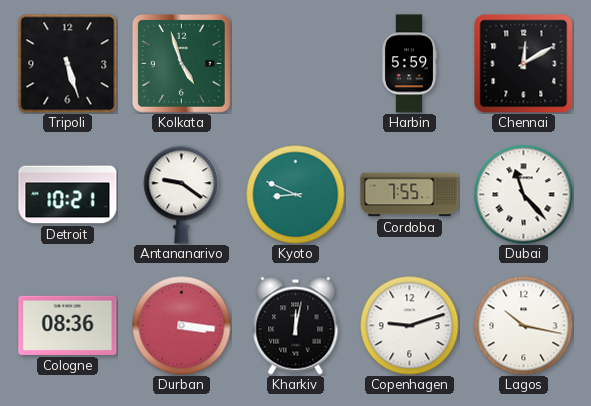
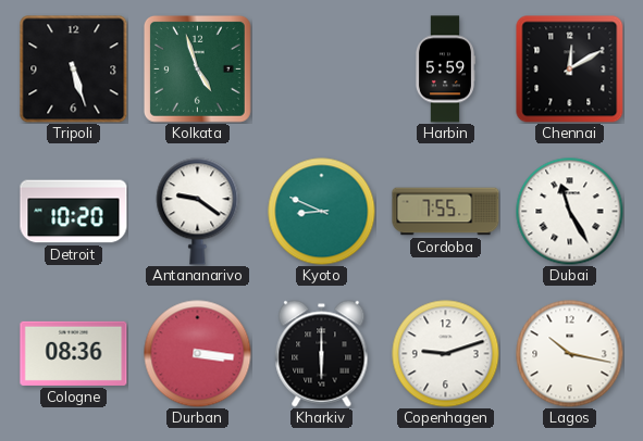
Detroit: 10:21 -> 10:20 (74, 212)
Dubai: 11:23 -> 11:25 (570, 212)
Kharkiv: 12:02 -> 6:00 (322, 354)
